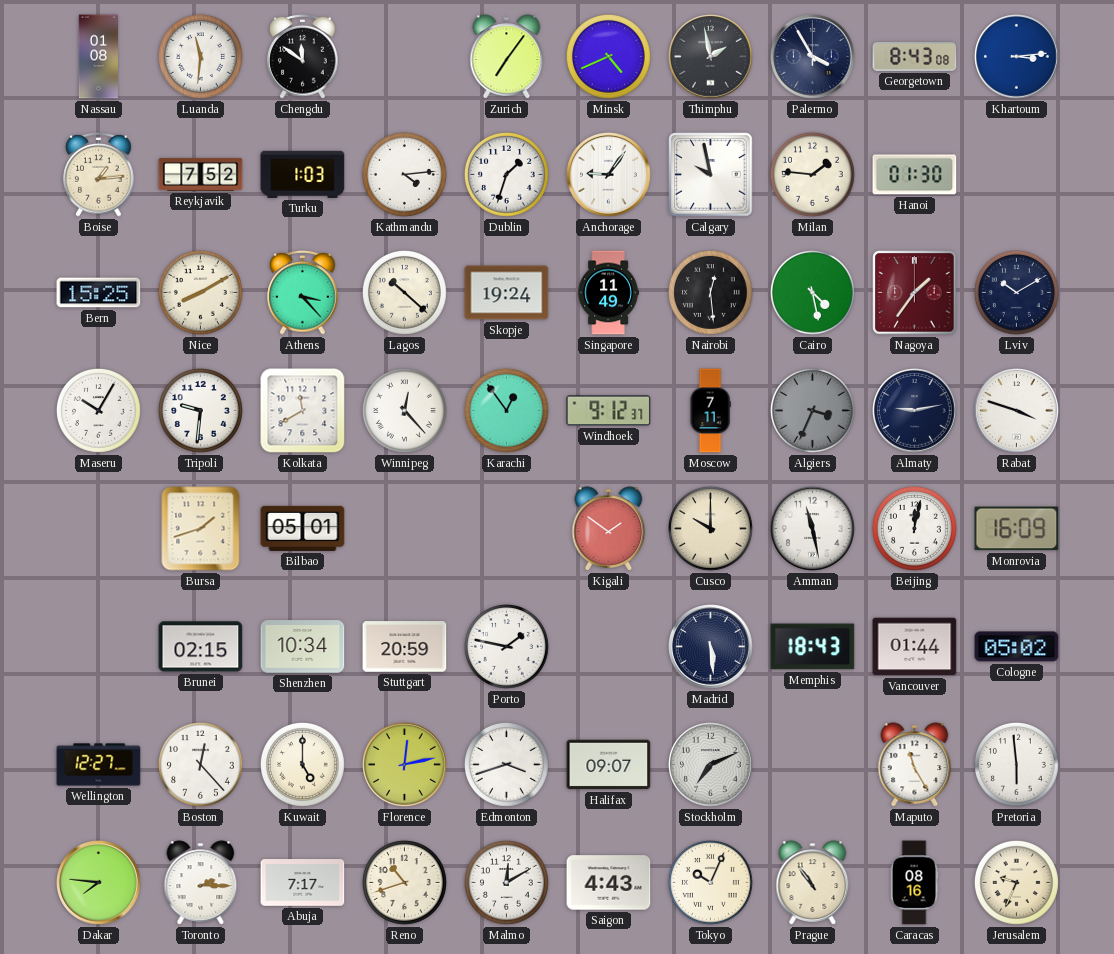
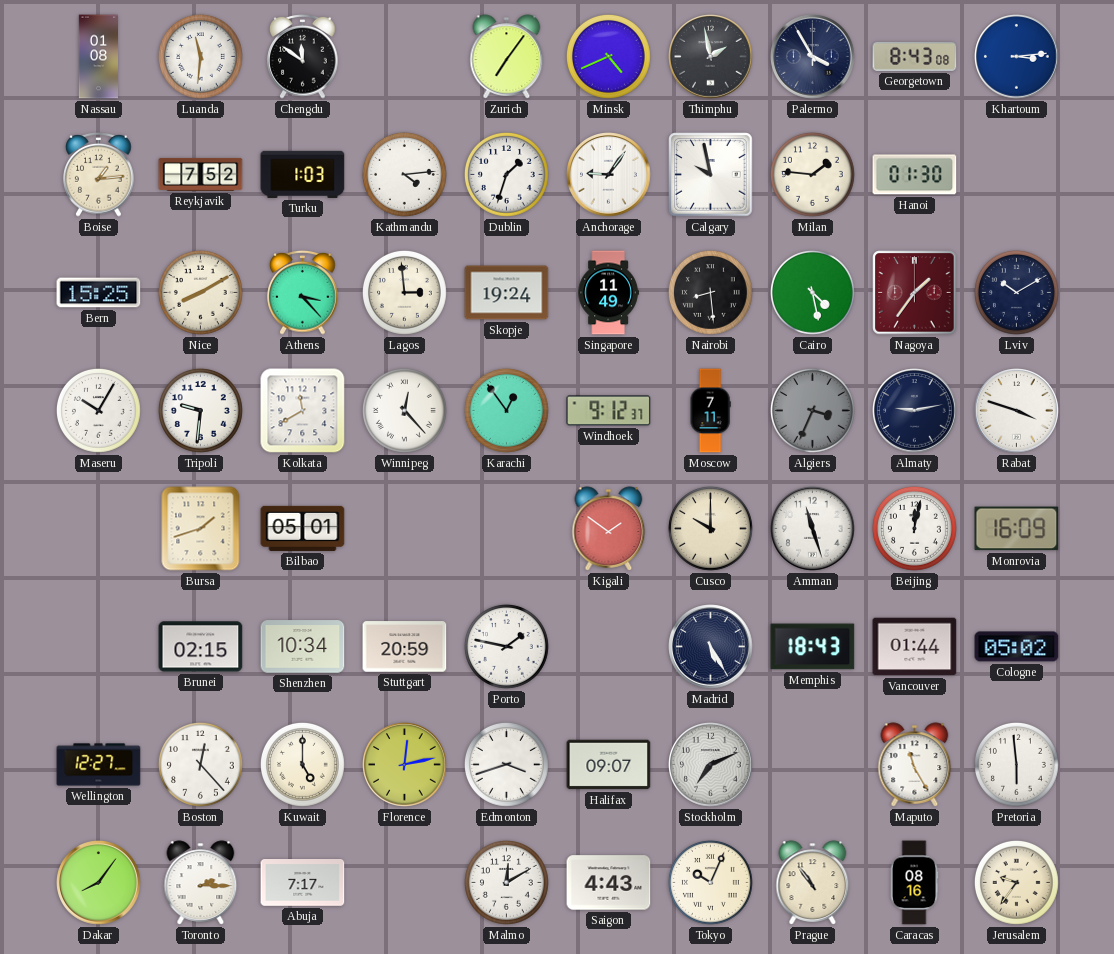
Lagos: 10:22 -> 2:59 (404, 293)
Nairobi: 12:29 -> 8:29 (710, 293)
Amman: 11:28 -> 11:27 (813, 529)
Madrid: 5:29 -> 5:25 (711, 647)
Dakar: 7:46 -> 8:06 (99, 883)
Reno: 10:42 -> none (404, 883)
Jerusalem: 9:34 -> 9:36 (1016, 883)
